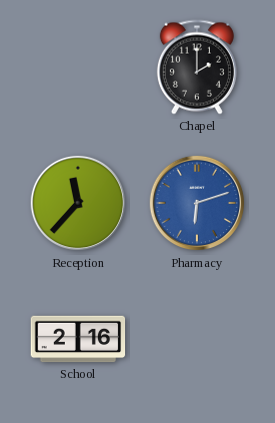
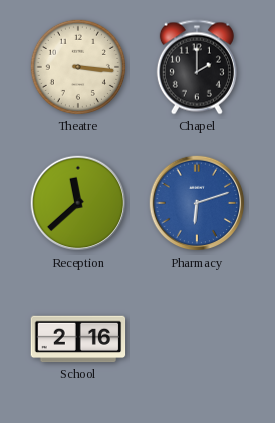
Theatre: none -> 3:16 (78, 67)
Reception: 11:37 -> 11:38 (78, 203)
